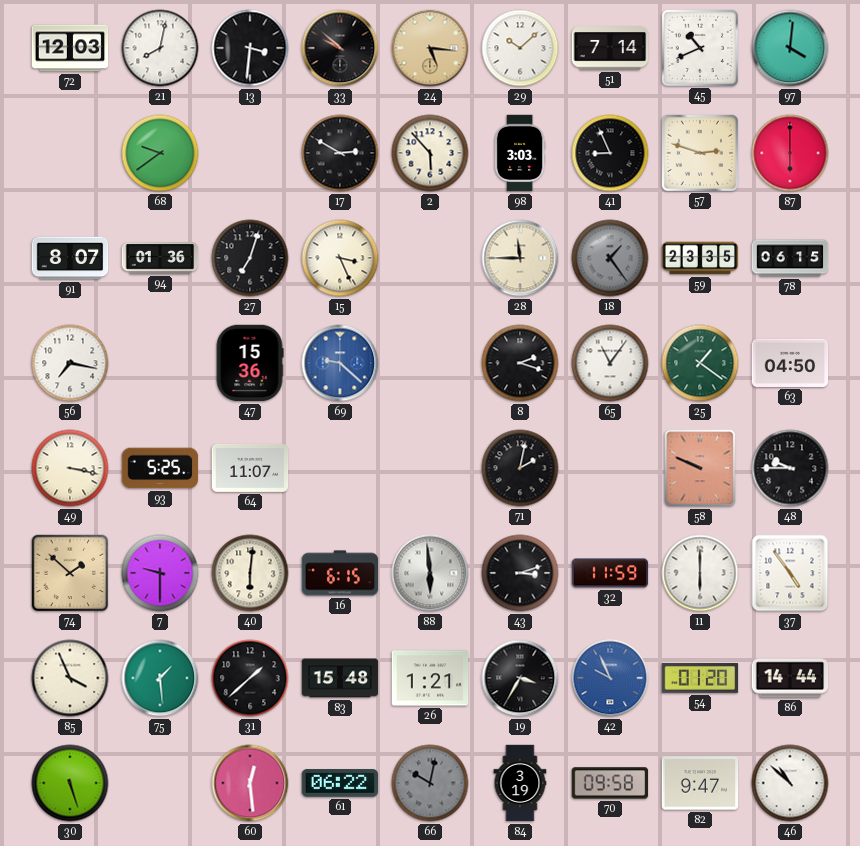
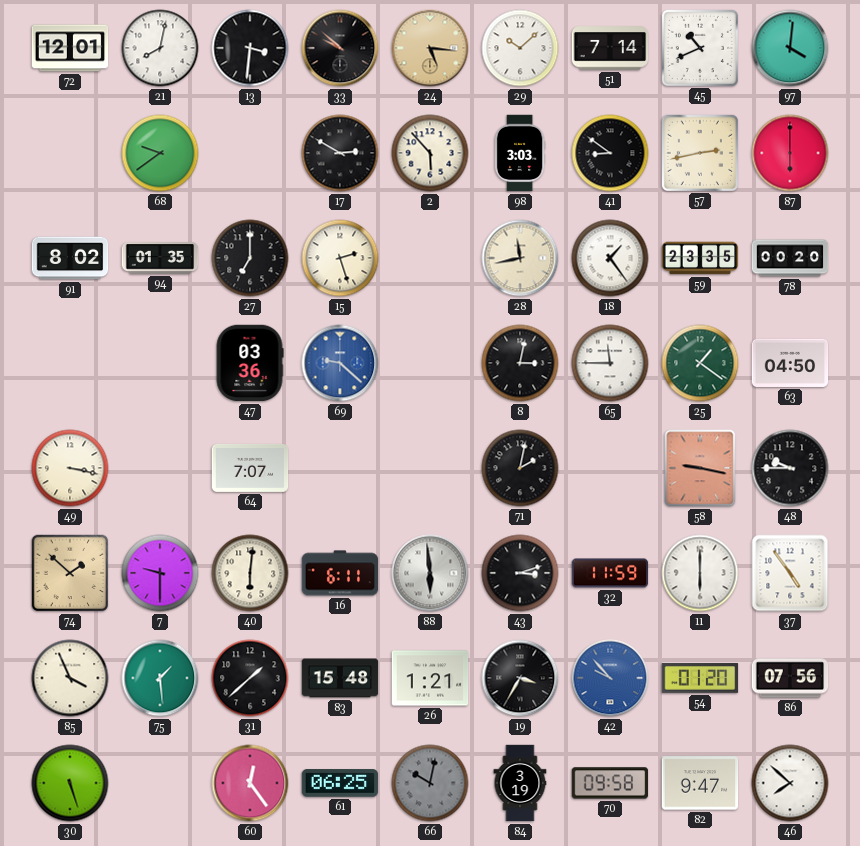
72: 12:03 -> 12:01 (70, 48)
41: 8:56 -> 8:51 (610, 153)
57: 2:48 -> 2:43 (699, 152)
91: 8:07 -> 8:02 (70, 258)
94: 01:36 -> 01:35 (160, 258)
27: 7:03 -> 7:00 (250, 258)
15: 3:26 -> 2:27 (340, 258)
28: 11:45 -> 11:43 (520, 258)
18 dial: grey -> white (610, 258)
78: 06:15 -> 00:20 (790, 258)
56: 7:17 -> none (70, 363)
47: 15:36 -> 03:36 (250, 363)
8: 2:18 -> 3:02 (520, 363)
65: 11:06 -> 11:45 (610, 363)
93: 5:25 -> none (160, 468)
64: 11:07 -> 7:07 (250, 468)
58: 9:49 -> 9:17 (700, 468)
16: 6:15 -> 6:11 (340, 573)
42: 9:56 -> 9:53 (610, 678)
86: 14:44 -> 07:56 (790, 678)
60: 12:29 -> 12:24 (250, 783)
61: 06:22 -> 06:25 (340, 783)
46: 10:52 -> 7:52 (790, 783)
